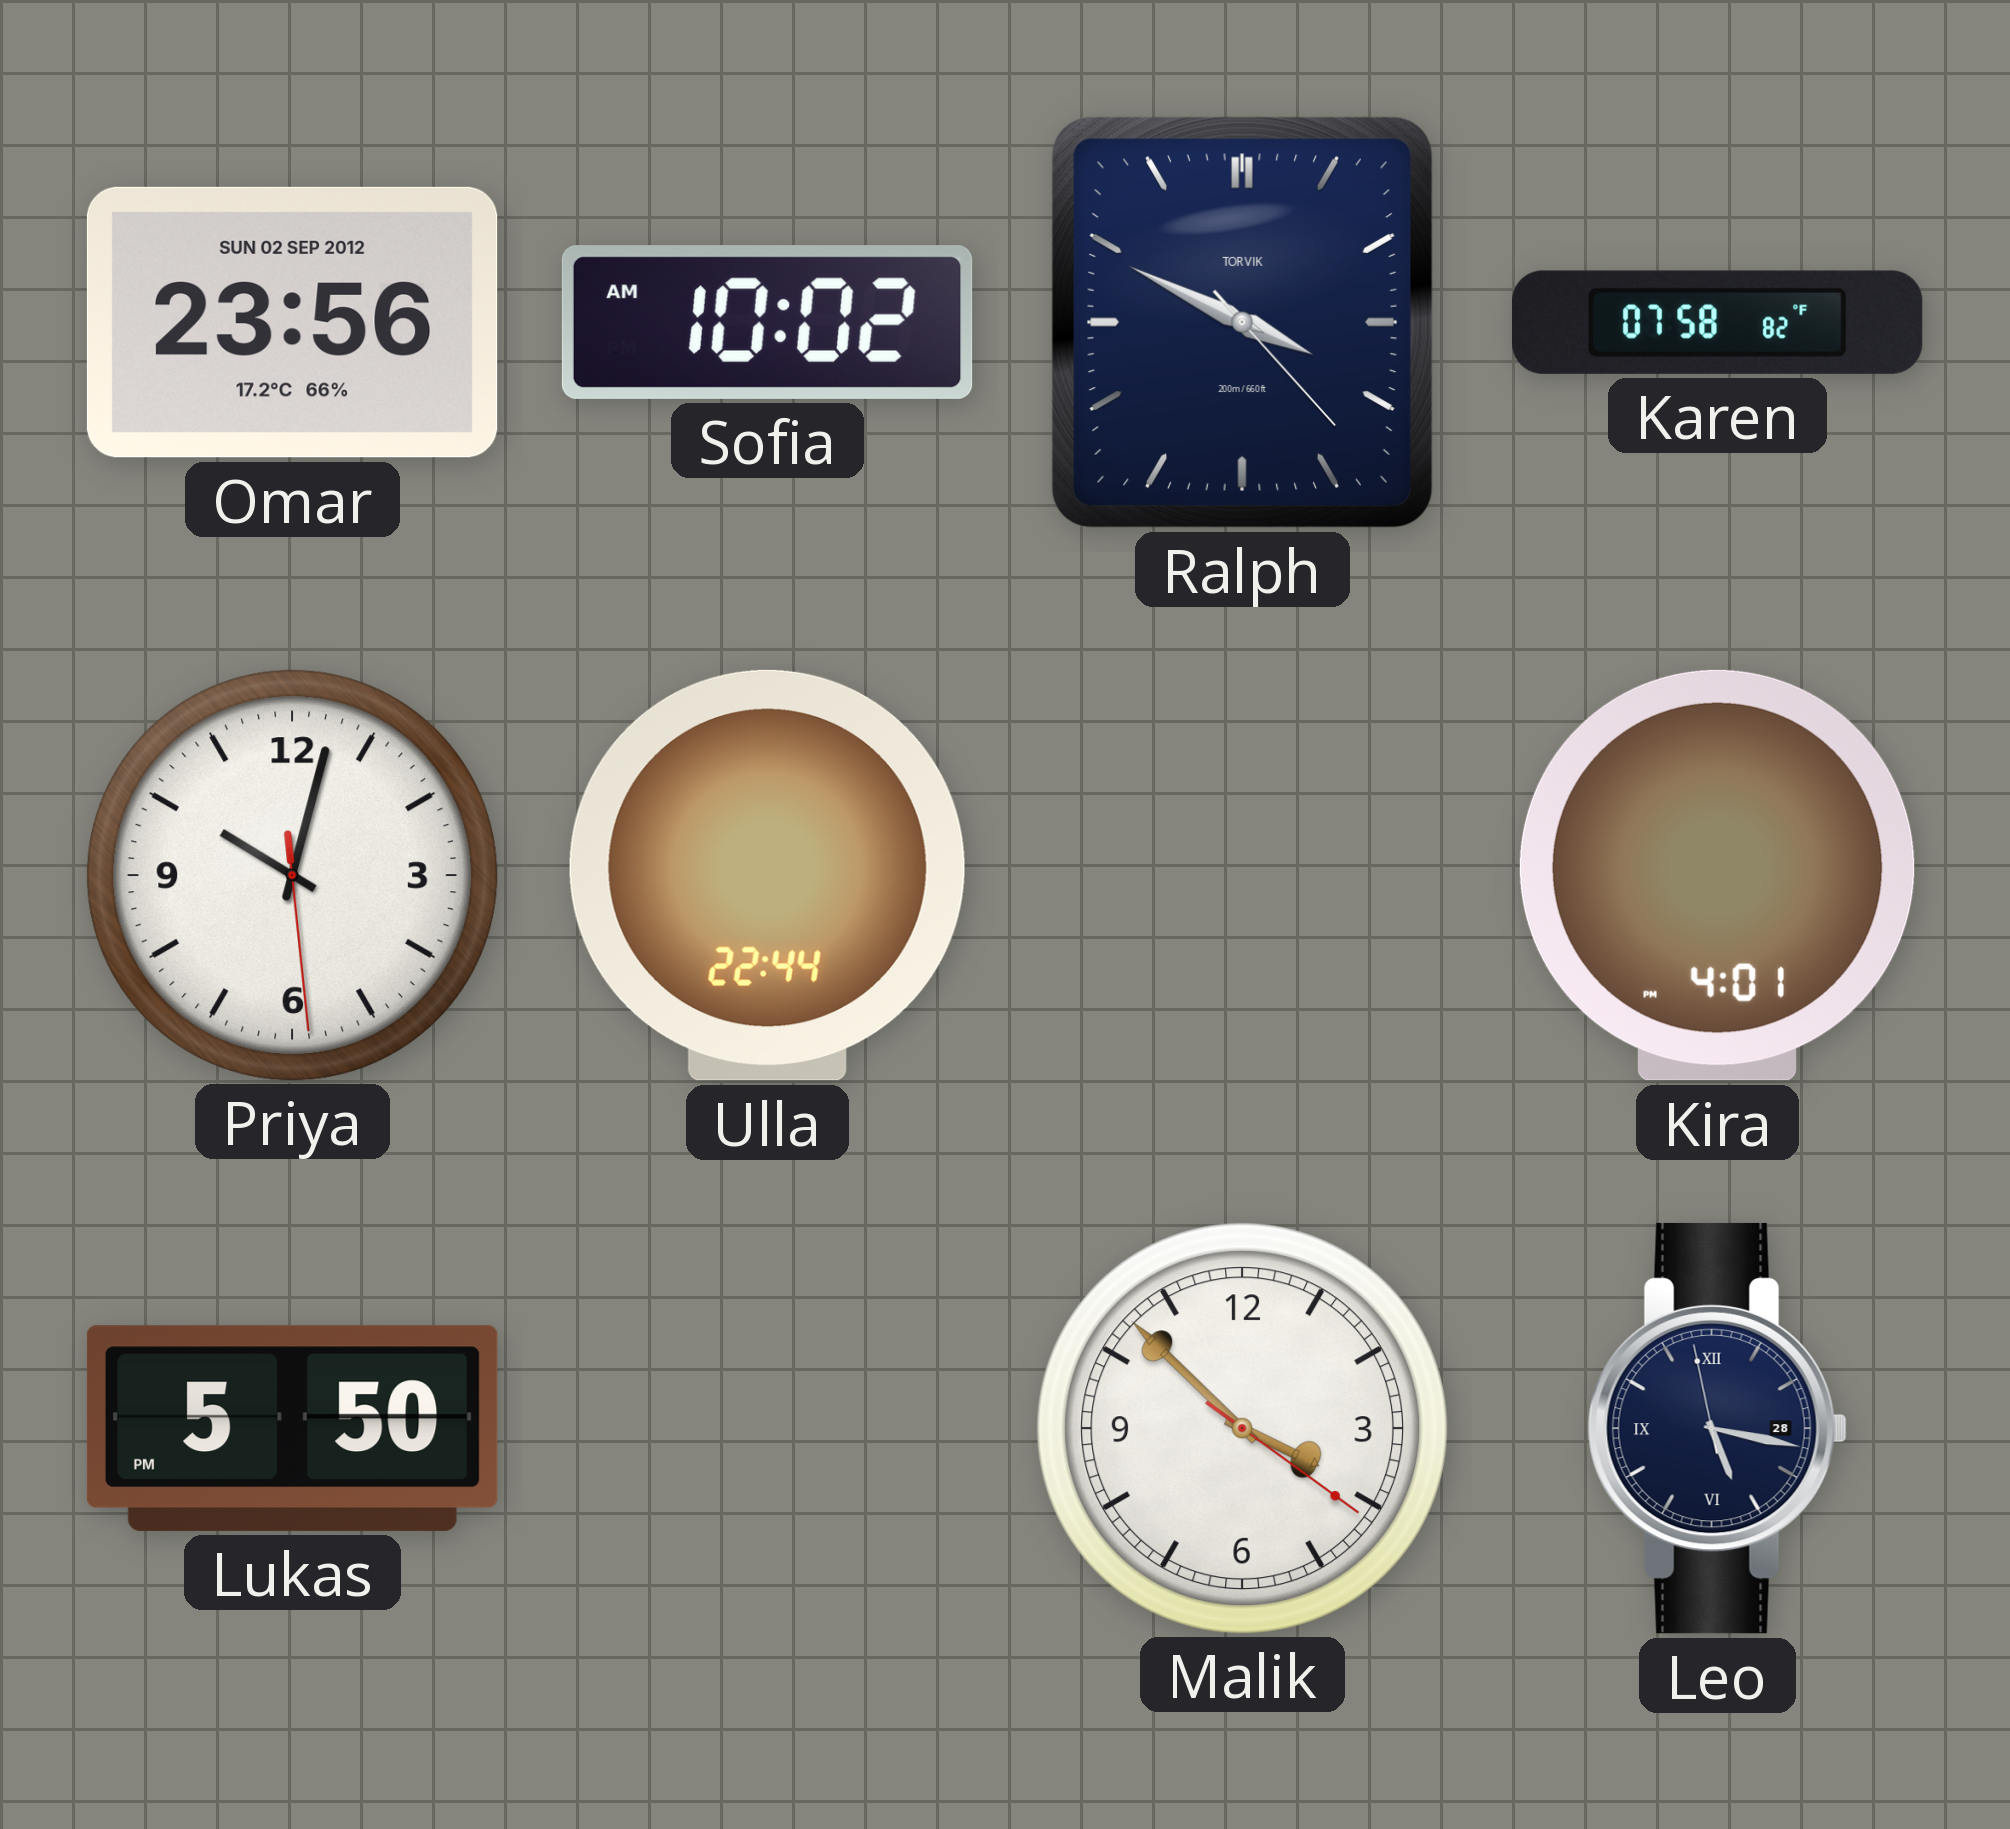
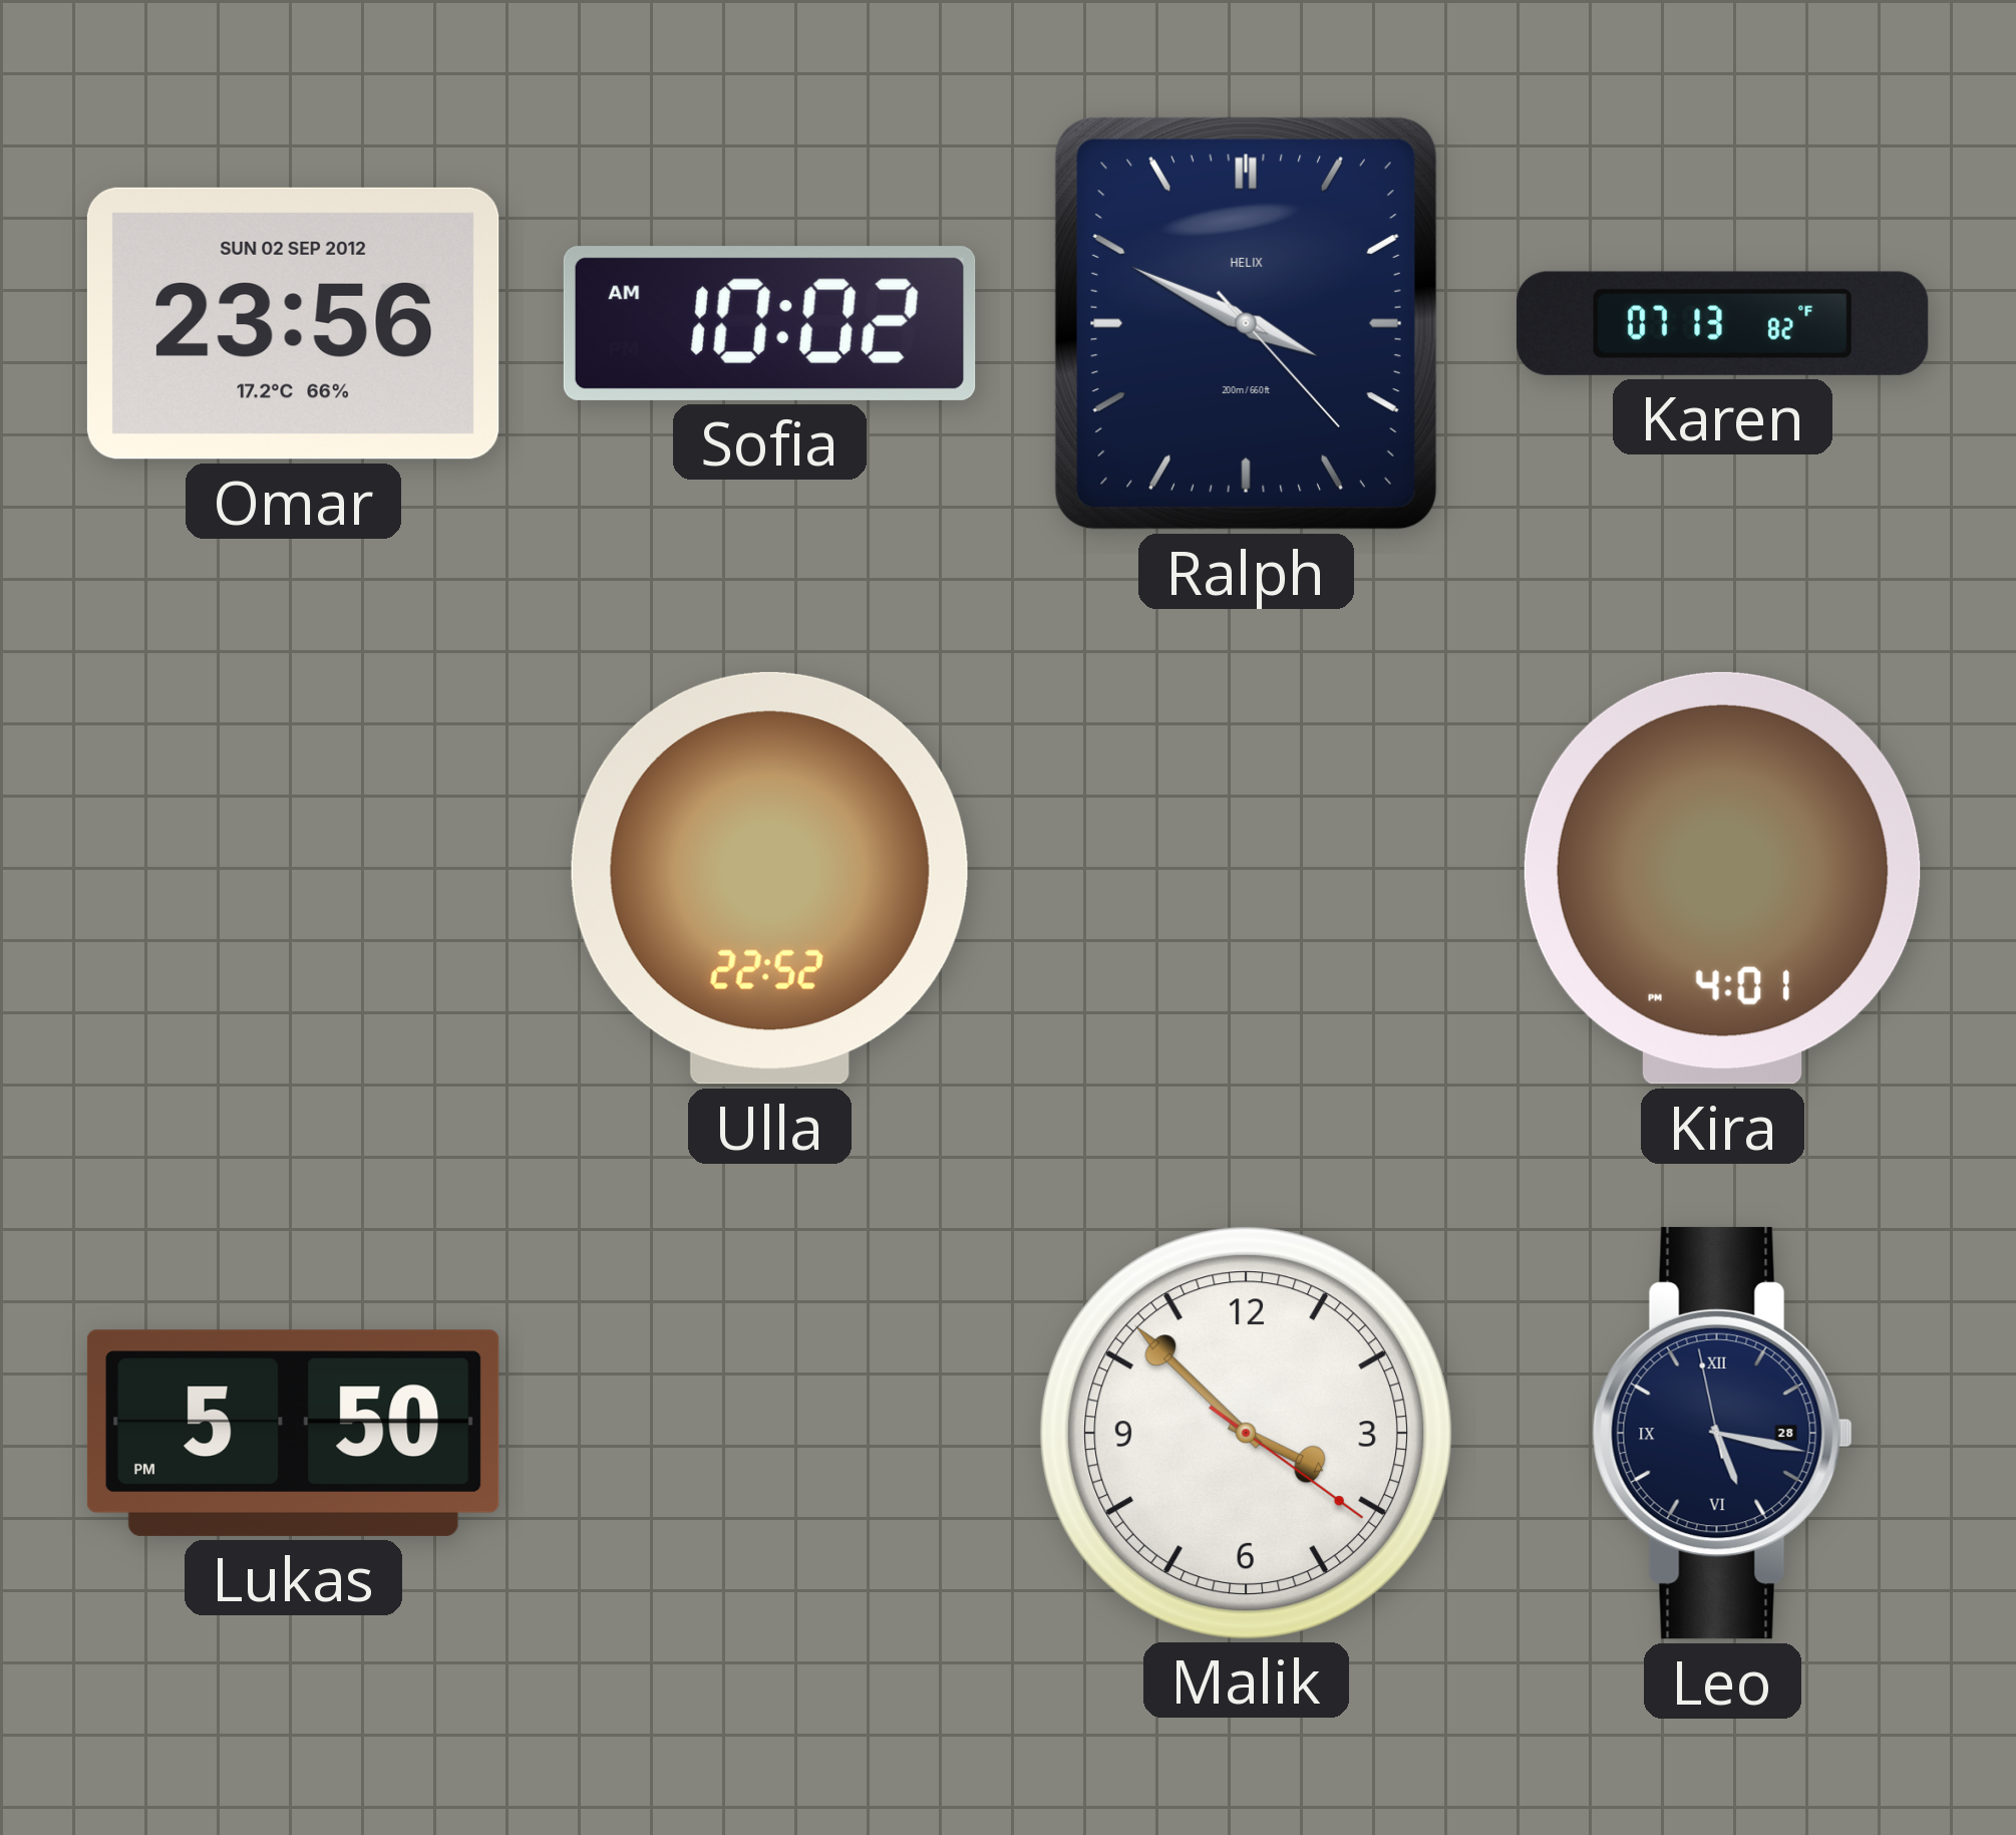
Ralph brand: TORVIK -> HELIX (1246, 323)
Karen: 07:58 -> 07:13 (1722, 323)
Priya: 10:02 -> none (292, 875)
Ulla: 22:44 -> 22:52 (769, 878)
